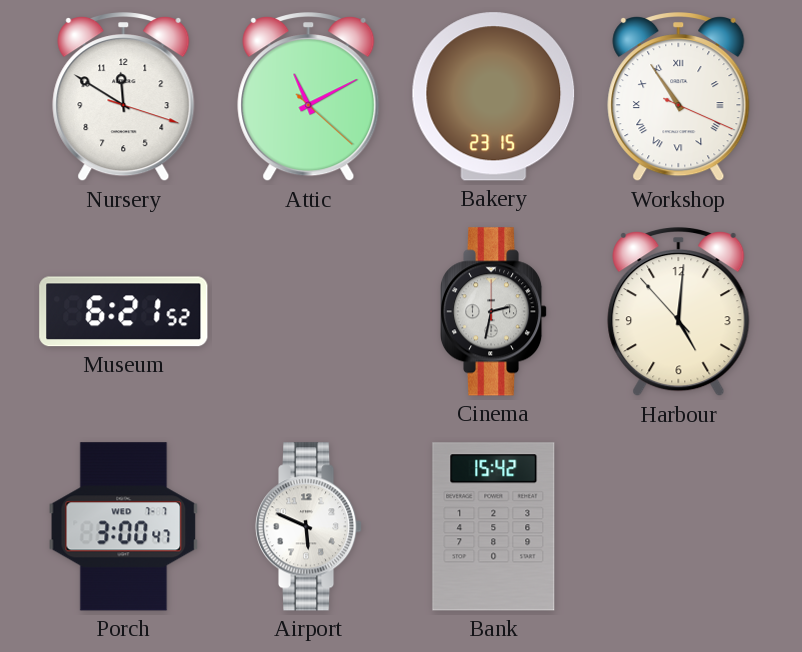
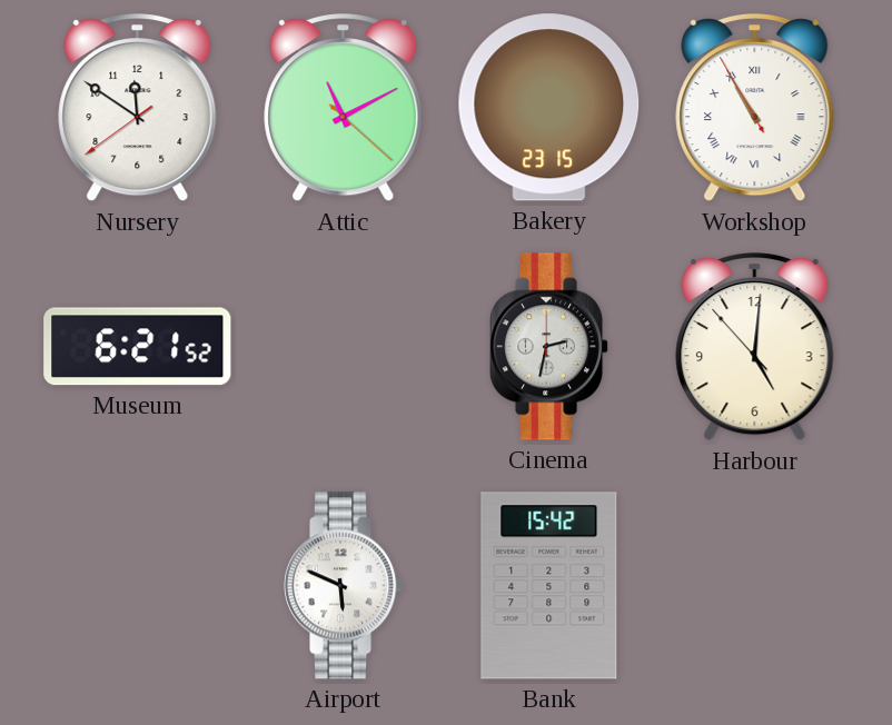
Nursery: 11:50:18 -> 11:50:39 (138, 109)
Workshop: 10:54:19 -> 10:54:55 (755, 109)
Porch: 3:00 -> none (124, 527)
